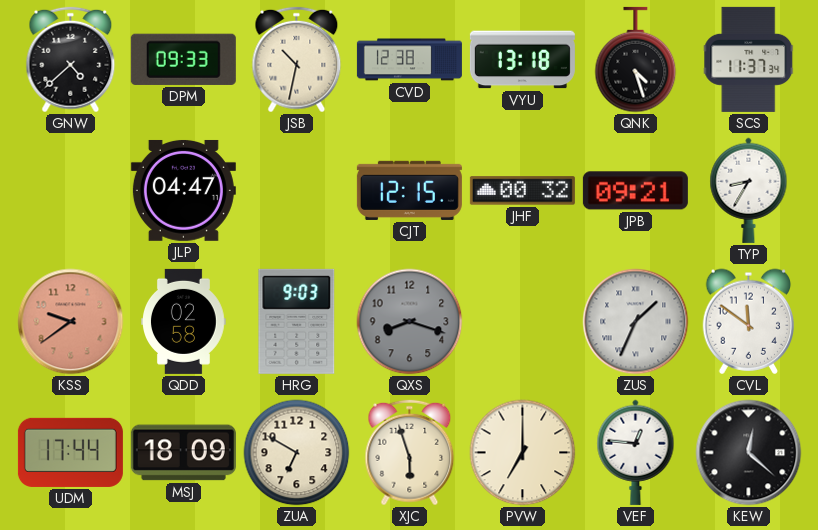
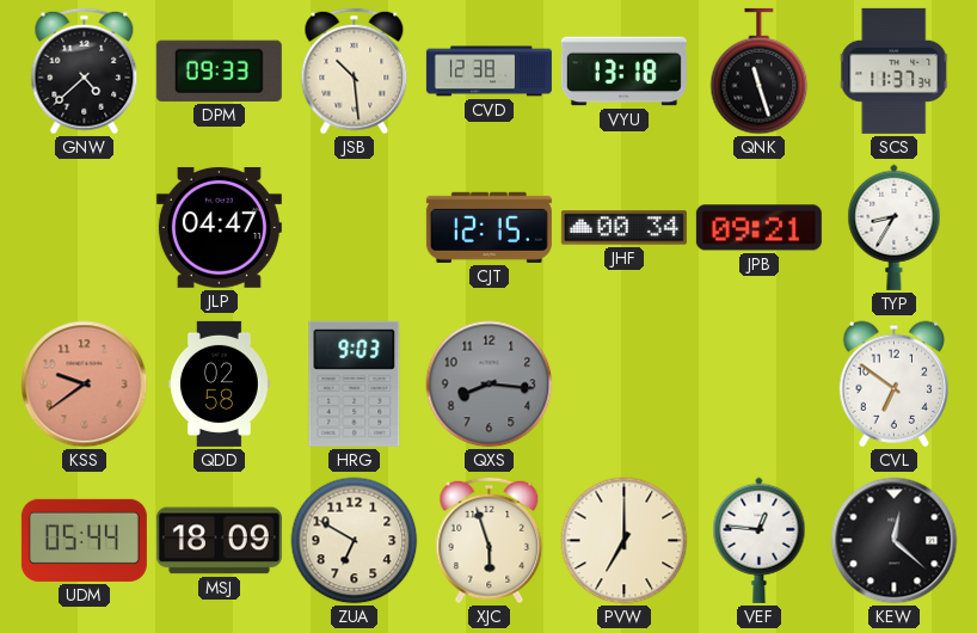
JSB: 10:32 -> 10:29 (355, 72)
QNK: 4:27 -> 11:27 (760, 72)
JHF: 00:32 -> 00:34 (623, 228)
QXS: 8:18 -> 8:16 (490, 385)
ZUS: 1:34 -> none (636, 322)
CVL: 11:51 -> 6:51 (895, 383)
UDM: 17:44 -> 05:44 (84, 540)
